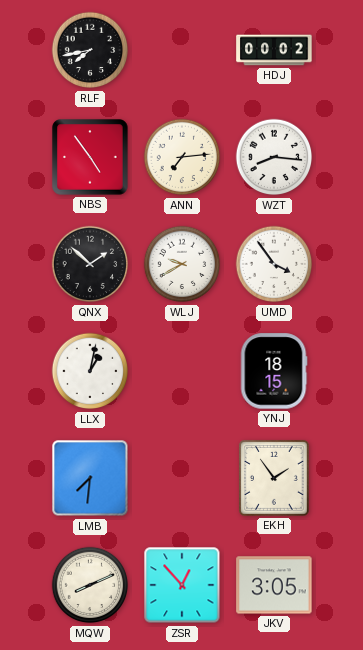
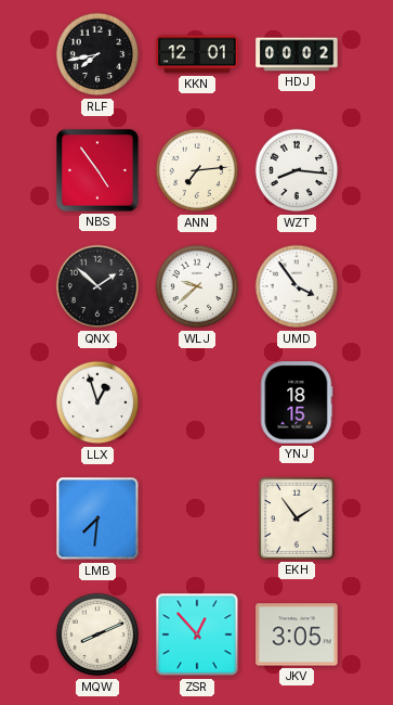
KKN: none -> 12:01 (197, 54)
WLJ: 9:40 -> 9:38 (197, 286)
LLX: 1:02 -> 12:57 (97, 402)
